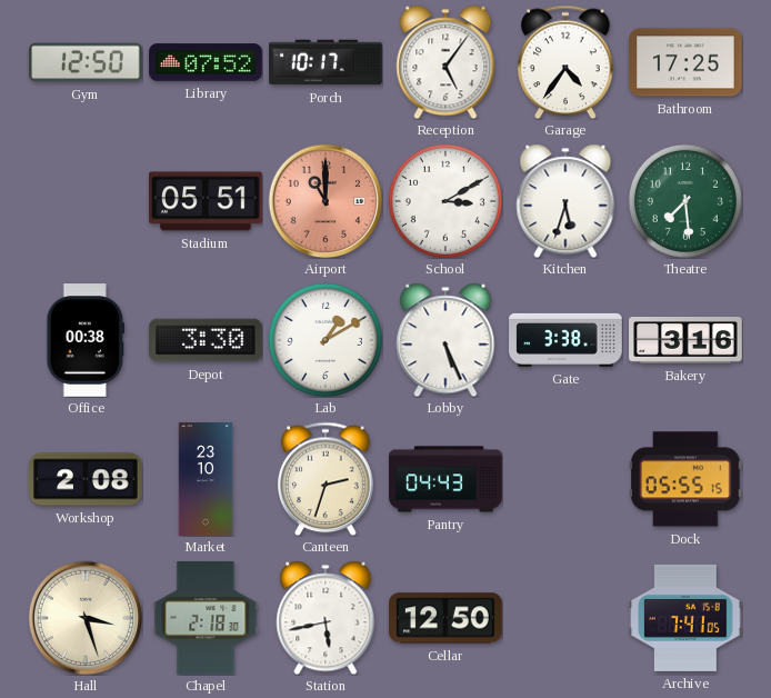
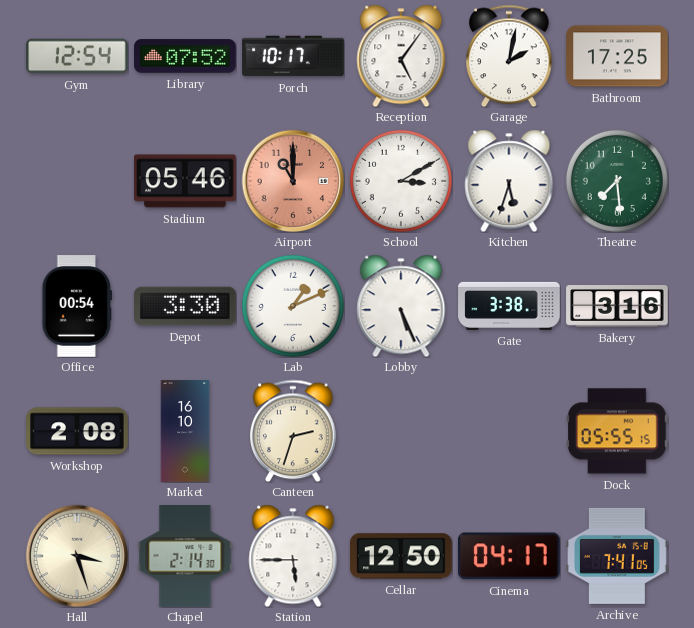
Gym: 12:50 -> 12:54 (77, 56)
Garage: 4:36 -> 2:02 (509, 56)
Stadium: 05:51 -> 05:46 (186, 181)
Office: 00:38 -> 00:54 (77, 306)
Lab: 1:10 -> 1:11 (293, 306)
Market: 23:10 -> 16:10 (185, 431)
Pantry: 04:43 -> none (445, 479)
Chapel: 2:18 -> 2:14 (185, 556)
Station: 5:43 -> 5:45 (293, 556)
Cinema: none -> 04:17 (509, 556)
